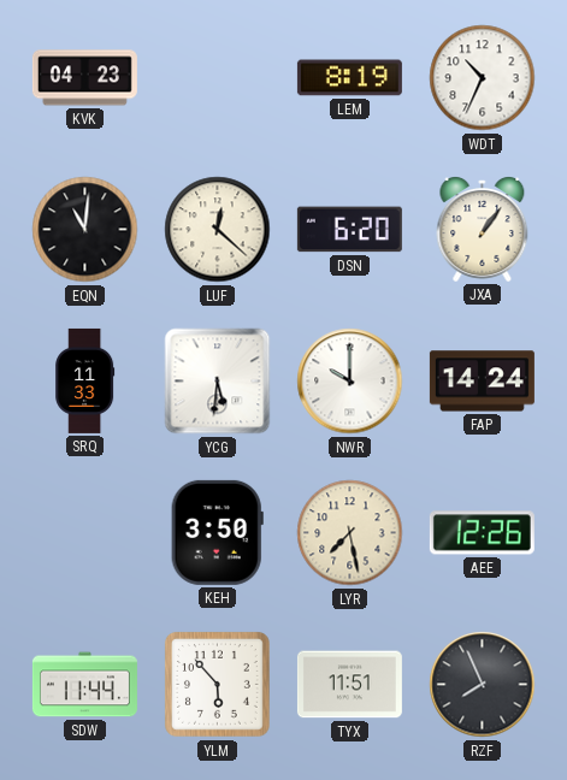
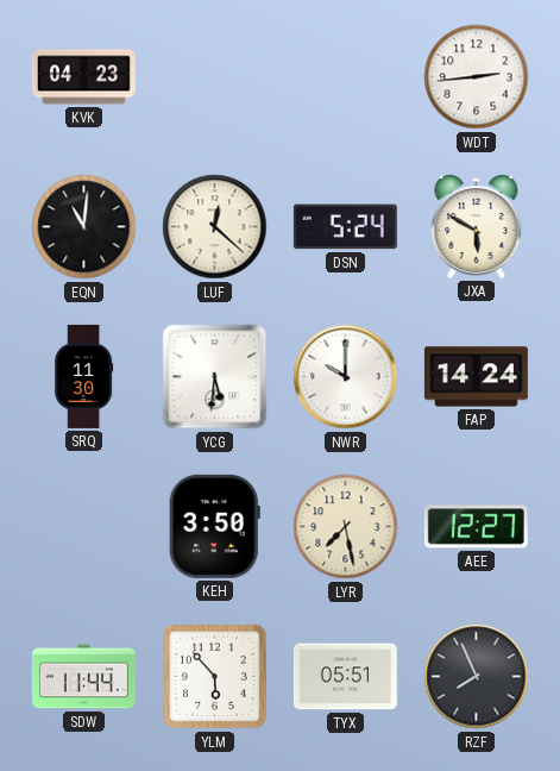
LEM: 8:19 -> none (349, 78)
WDT: 10:34 -> 2:44 (477, 77)
DSN: 6:20 -> 5:24 (345, 227)
JXA: 1:06 -> 5:50 (477, 227)
SRQ: 11:33 -> 11:30 (84, 376)
AEE: 12:26 -> 12:27 (476, 527)
TYX: 11:51 -> 05:51 (345, 677)
